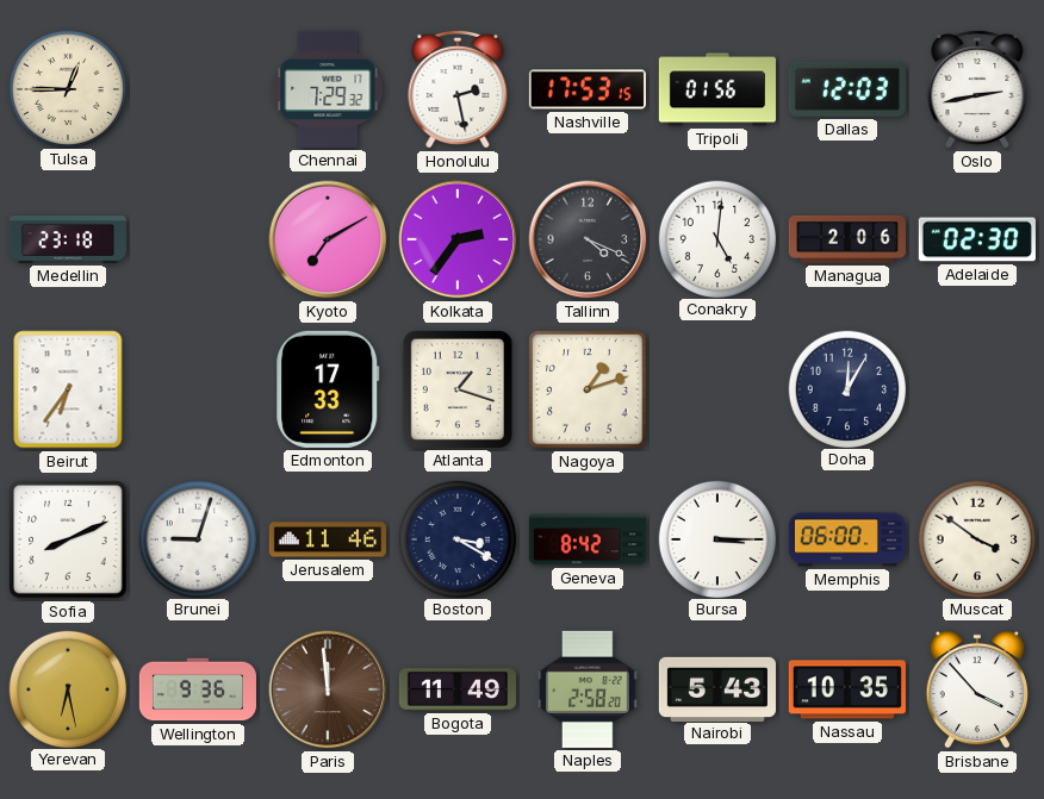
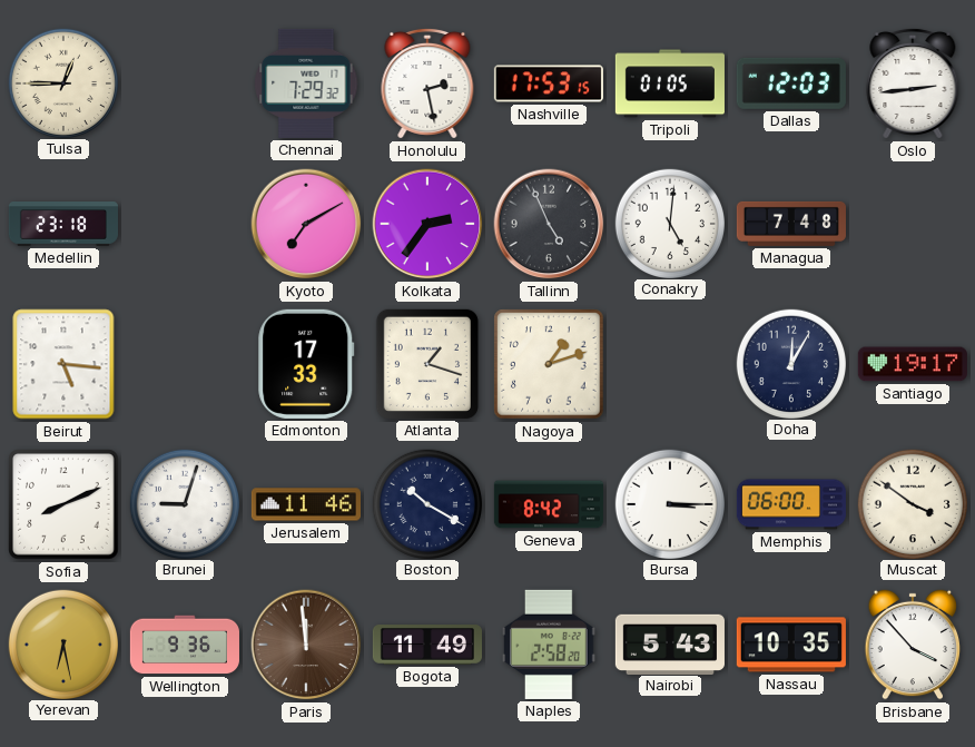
Tripoli: 01:56 -> 01:05 (670, 83)
Oslo: 2:43 -> 2:44 (913, 83)
Tallinn: 4:19 -> 4:56 (549, 224)
Managua: 2:06 -> 7:48 (791, 224)
Adelaide: 02:30 -> none (977, 239)
Beirut: 6:36 -> 5:16 (63, 364)
Santiago: none -> 19:17 (913, 364)
Boston: 3:20 -> 10:20 (426, 503)
